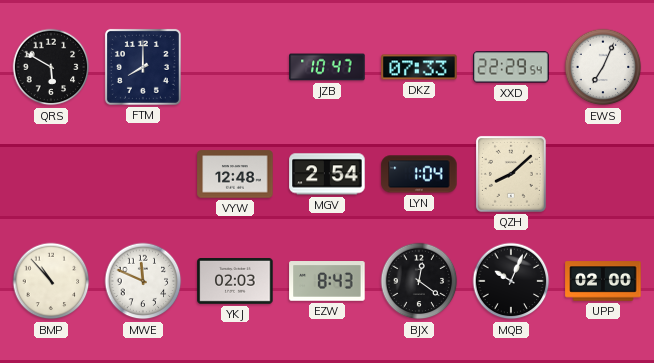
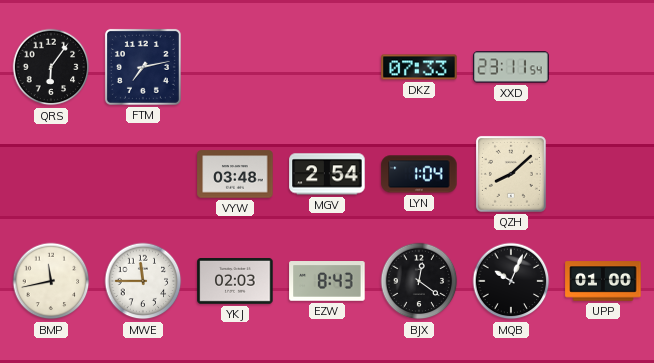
QRS: 5:50 -> 6:06 (51, 67)
FTM: 8:00 -> 7:13 (143, 67)
JZB: 10:47 -> none (327, 67)
XXD: 22:29 -> 23:11 (511, 67)
EWS: 7:04 -> none (603, 67)
VYW: 12:48 -> 03:48 (235, 174)
BMP: 10:53 -> 11:43 (51, 281)
MWE: 11:49 -> 11:45 (143, 281)
UPP: 02:00 -> 01:00 (603, 281)
